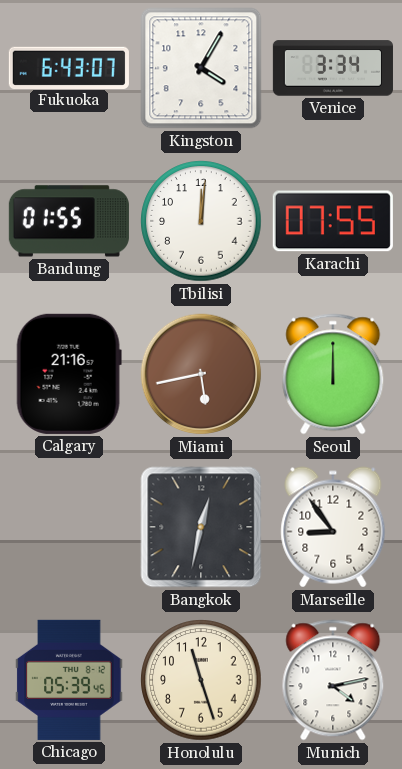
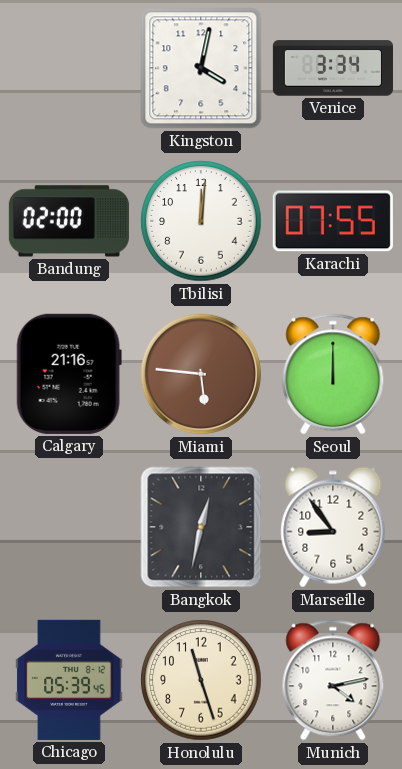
Fukuoka: 6:43 -> none (69, 67)
Kingston: 4:05 -> 4:02 (201, 68)
Bandung: 01:55 -> 02:00 (69, 221)
Miami: 5:43 -> 5:46 (201, 374)
